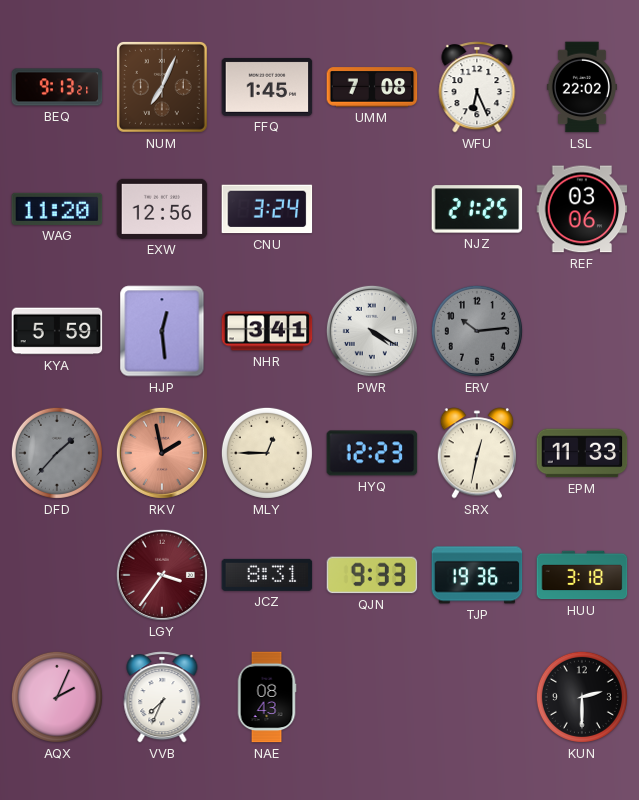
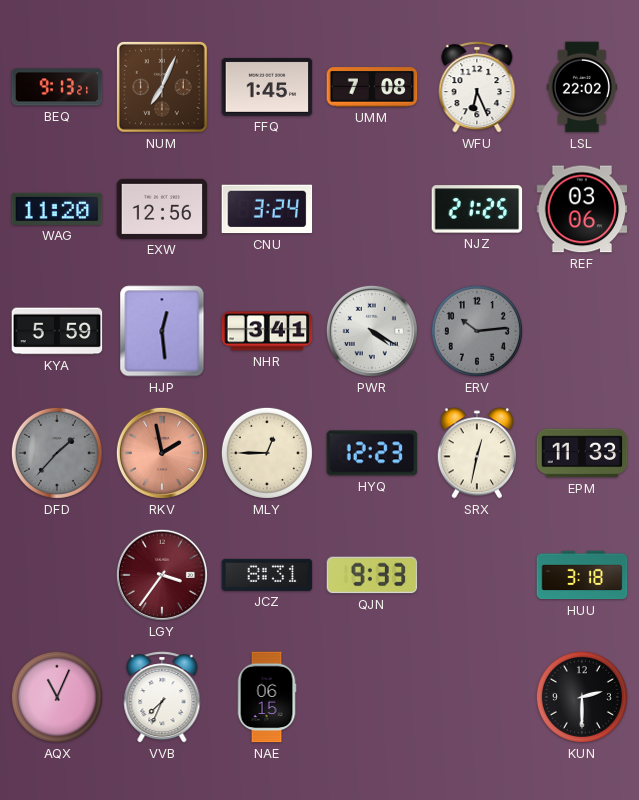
TJP: 19:36 -> none (477, 575)
AQX: 2:04 -> 11:04 (57, 697)
NAE: 08:43 -> 06:15 (267, 697)
